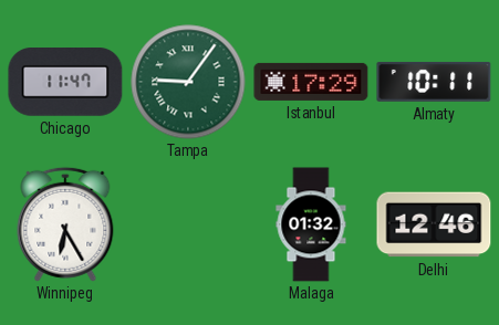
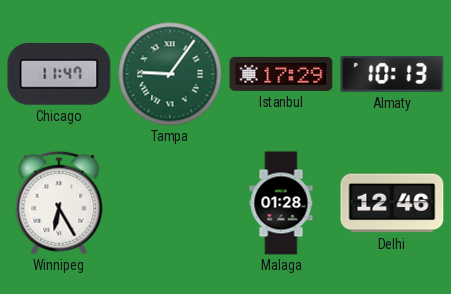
Almaty: 10:11 -> 10:13 (392, 74)
Malaga: 01:32 -> 01:28 (281, 203)
